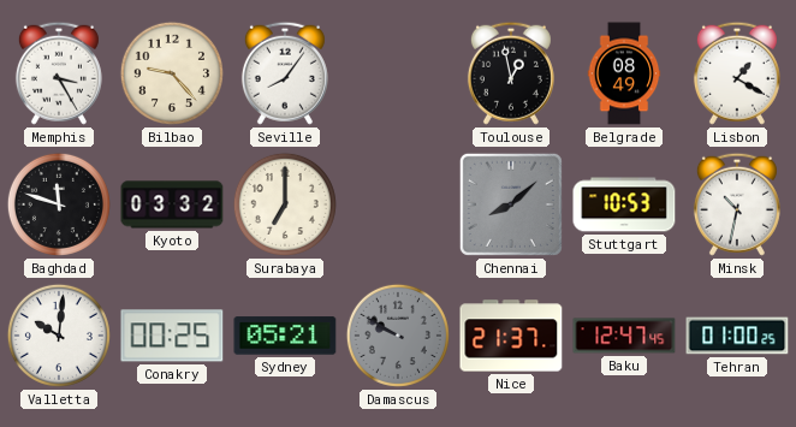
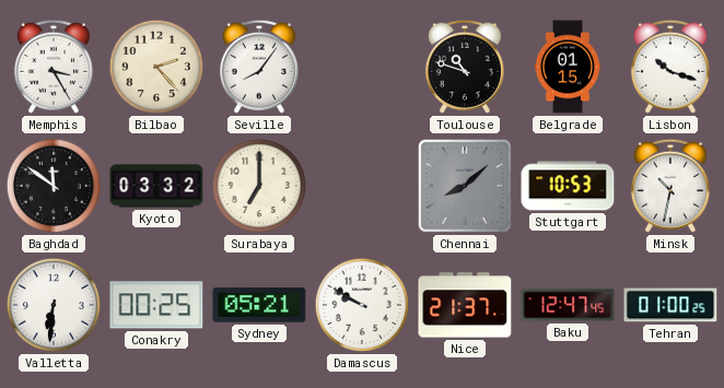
Bilbao: 9:23 -> 2:23 (156, 67)
Toulouse: 12:58 -> 10:48 (465, 67)
Belgrade: 08:49 -> 01:15 (568, 67)
Lisbon: 1:20 -> 10:18 (670, 67)
Baghdad: 11:48 -> 11:51 (54, 186)
Valletta: 10:01 -> 6:31 (54, 305)
Damascus dial: grey -> white (362, 305)
